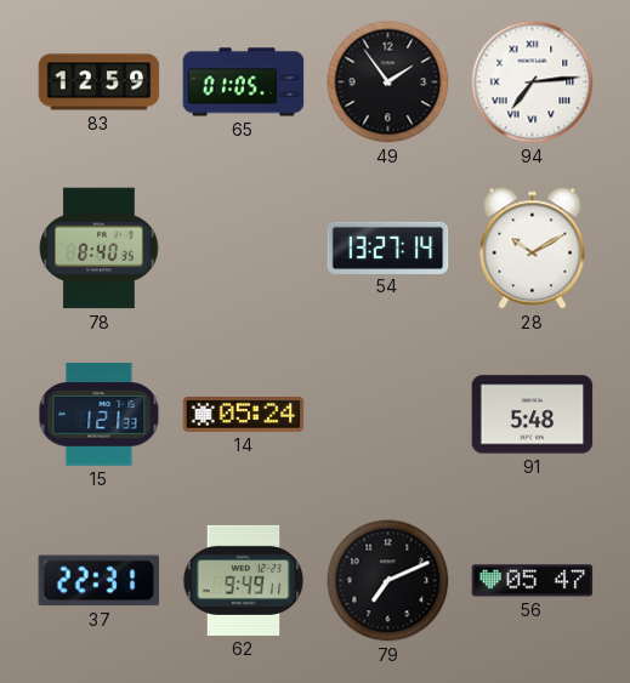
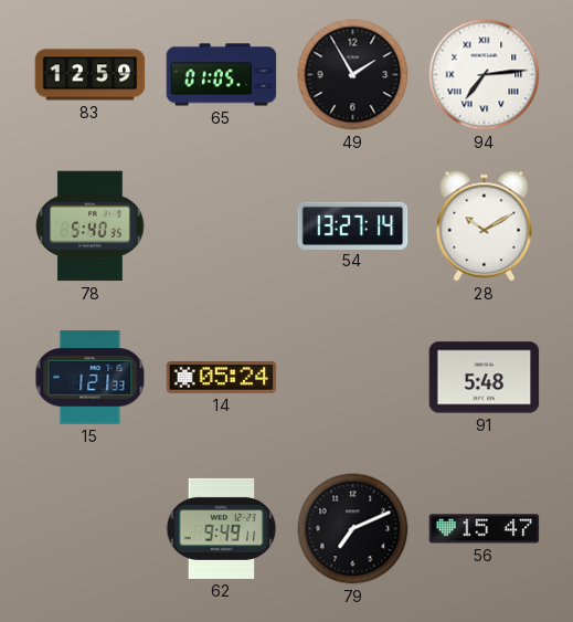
49: 1:54 -> 1:55 (353, 75)
78: 8:40 -> 5:40 (91, 226)
37: 22:31 -> none (100, 581)
56: 05:47 -> 15:47 (485, 529)
